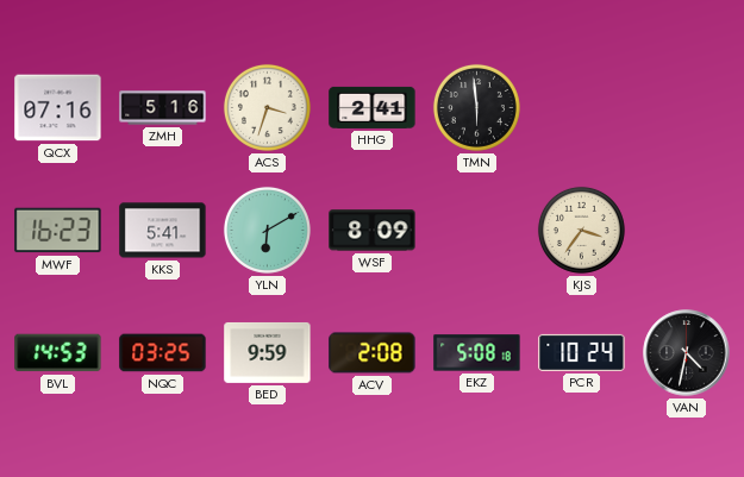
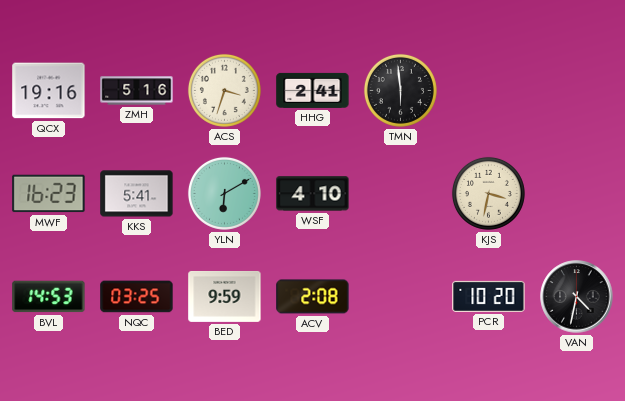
QCX: 07:16 -> 19:16 (49, 91)
WSF: 8:09 -> 4:10 (313, 194)
KJS: 3:36 -> 3:32 (488, 193)
EKZ: 5:08 -> none (477, 353)
PCR: 10:24 -> 10:20 (489, 296)
